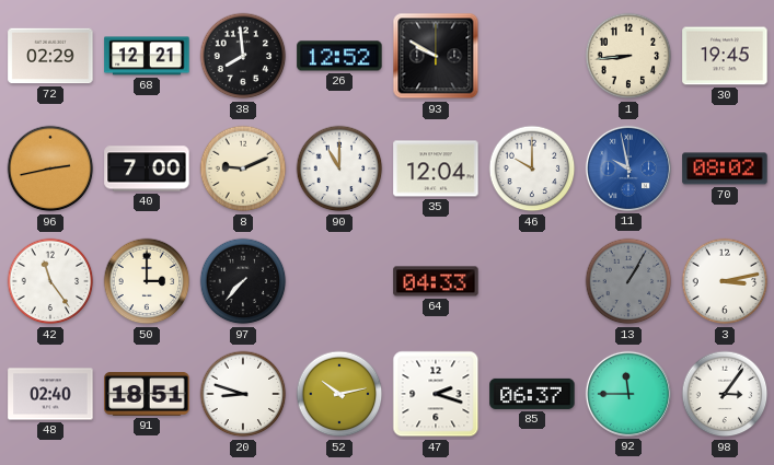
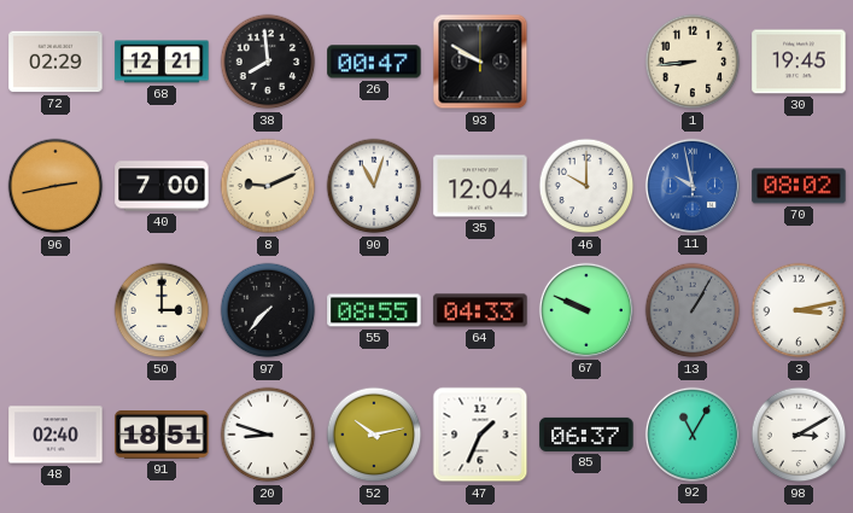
26: 12:52 -> 00:47 (374, 62)
90: 11:00 -> 11:03 (374, 186)
42: 11:24 -> none (50, 281)
55: none -> 08:55 (374, 310)
67: none -> 9:49 (586, 310)
47: 2:18 -> 1:34 (480, 435)
92: 11:45 -> 11:05 (693, 435)
98: 3:06 -> 3:10 (799, 435)
